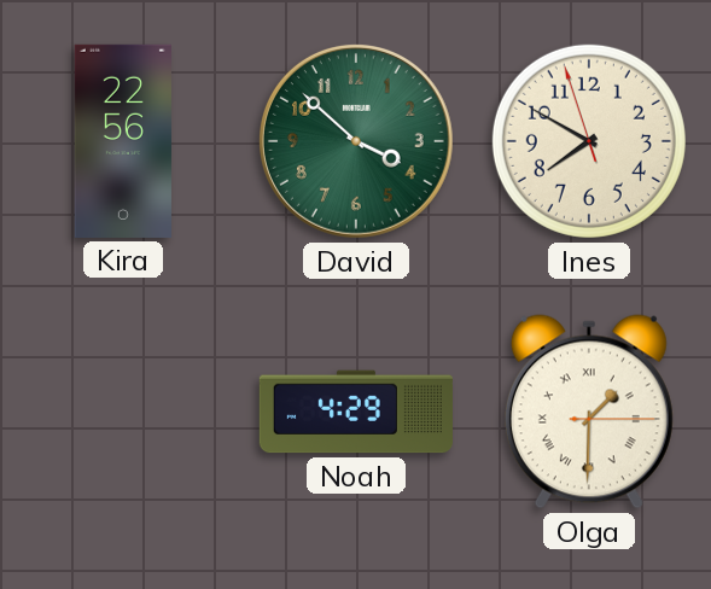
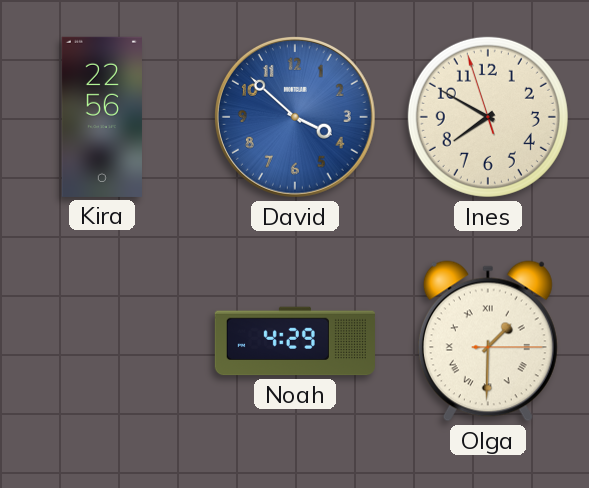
David dial: green -> blue (295, 117)
